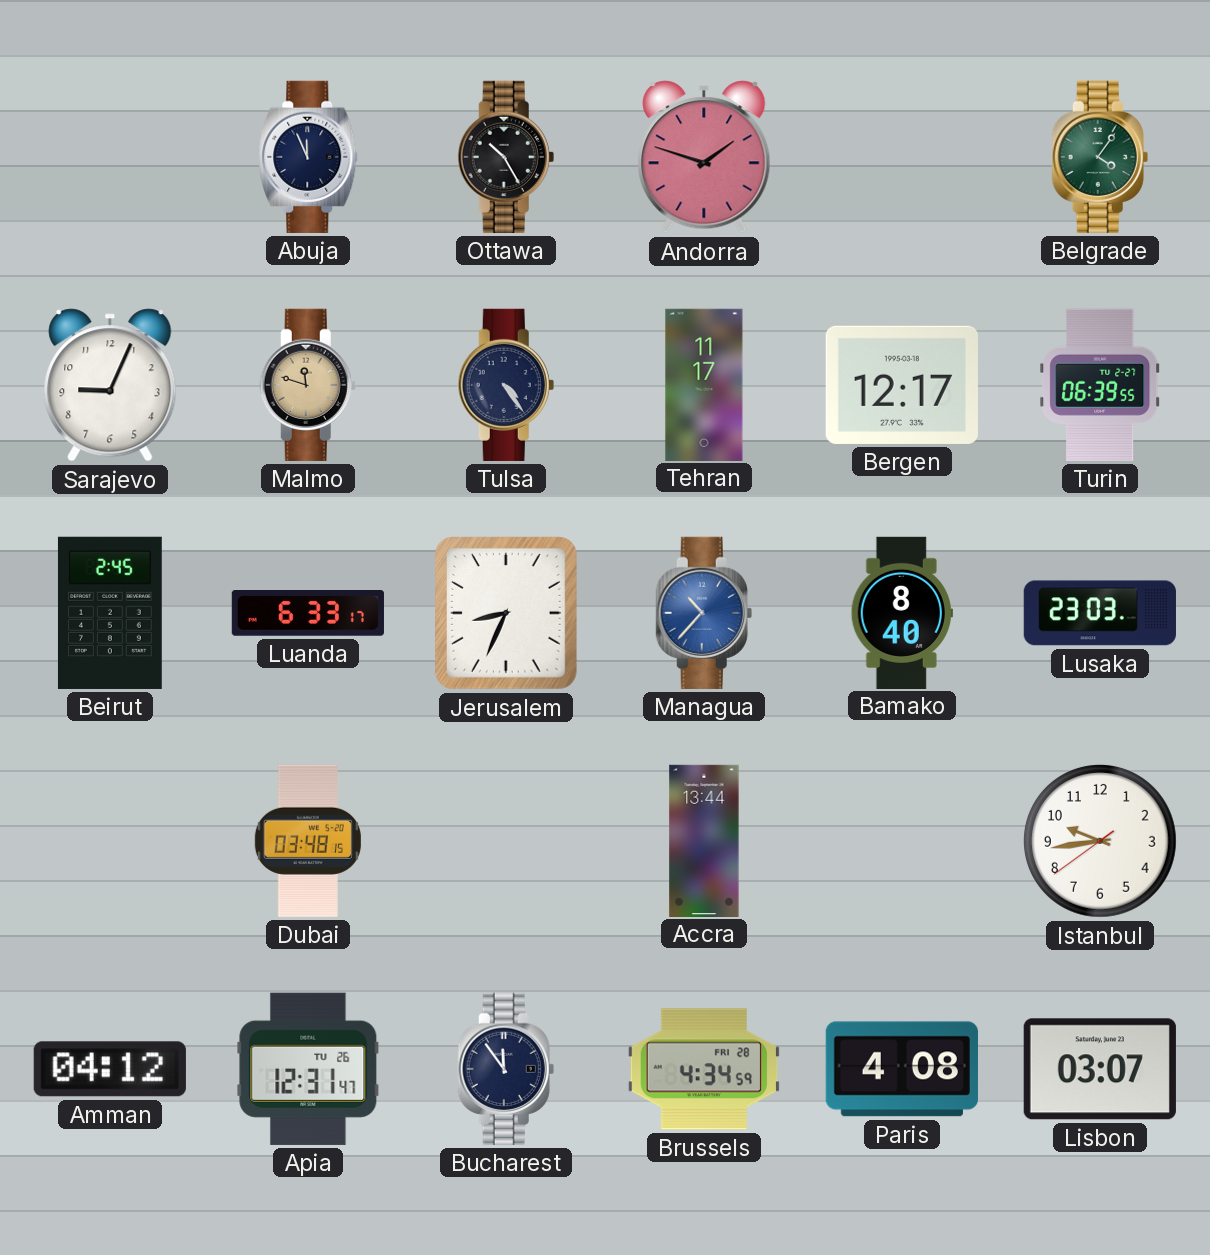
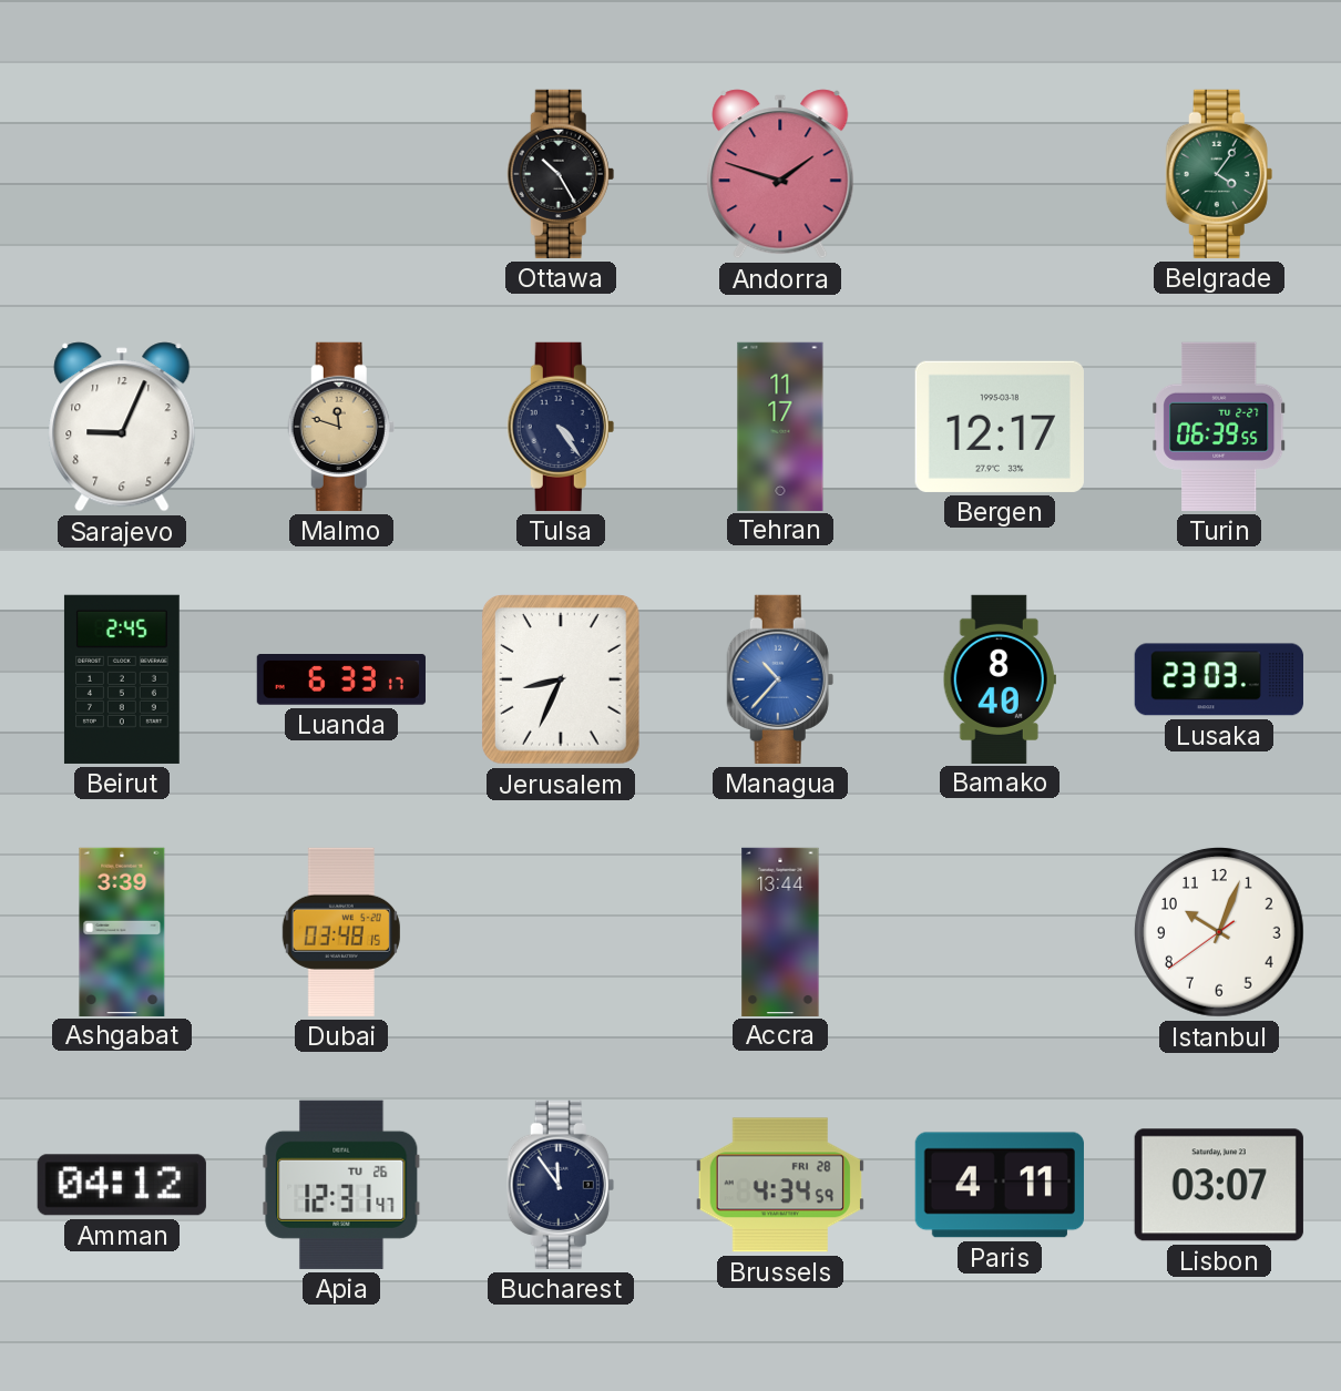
Abuja: 11:56 -> none (308, 157)
Ashgabat: none -> 3:39 (122, 931)
Istanbul: 9:43 -> 10:03 (1219, 932)
Paris: 4:08 -> 4:11 (1000, 1185)
